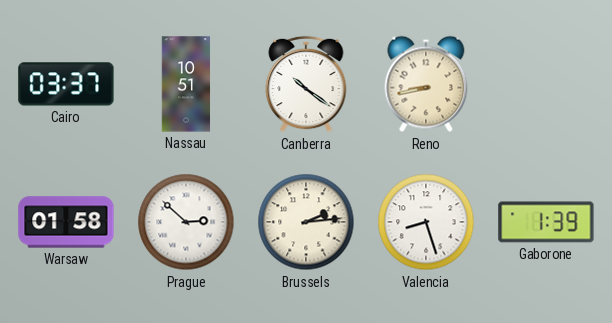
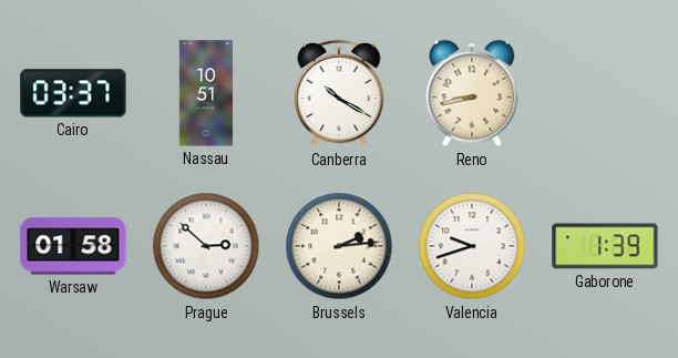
Canberra: 10:21 -> 10:20 (339, 93)
Valencia: 8:27 -> 9:42 (472, 246)
